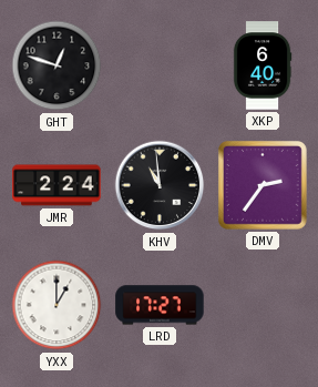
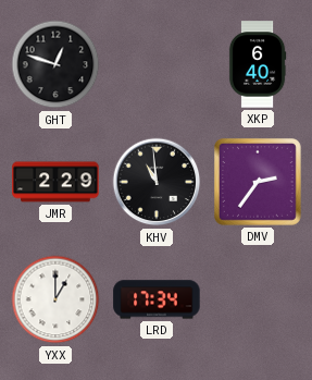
JMR: 2:24 -> 2:29 (55, 182)
LRD: 17:27 -> 17:34 (157, 299)
